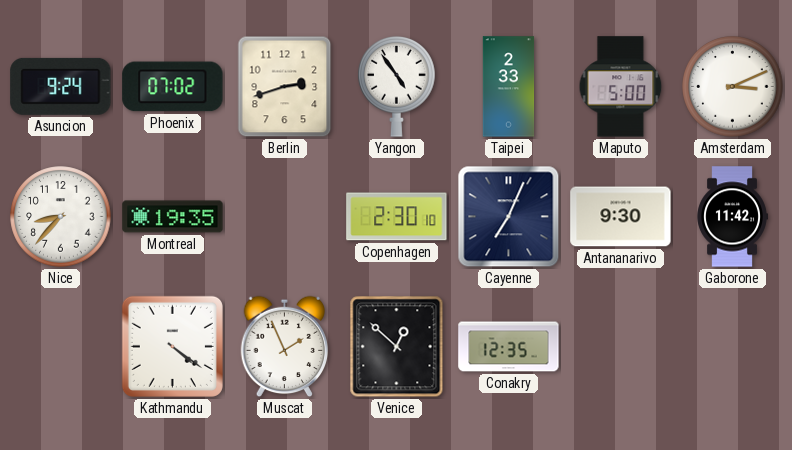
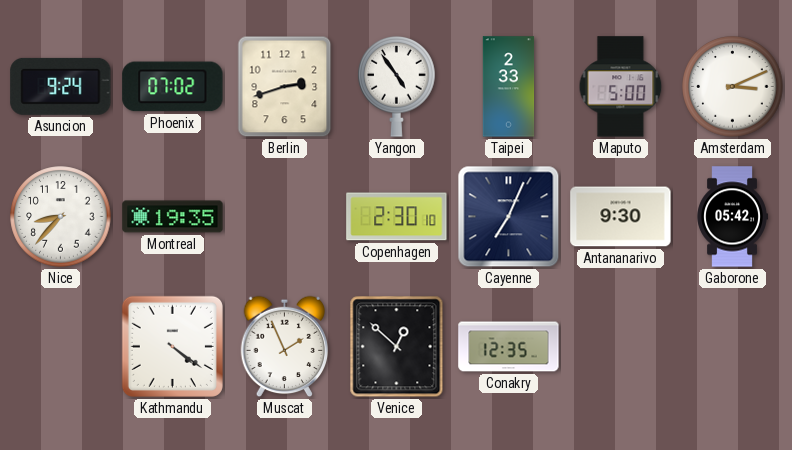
Gaborone: 11:42 -> 05:42 (732, 217)
